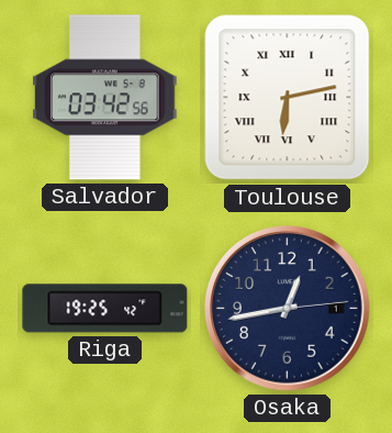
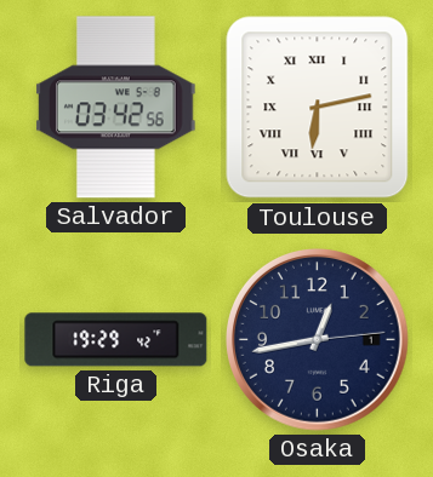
Riga: 19:25 -> 19:29 (116, 340)
